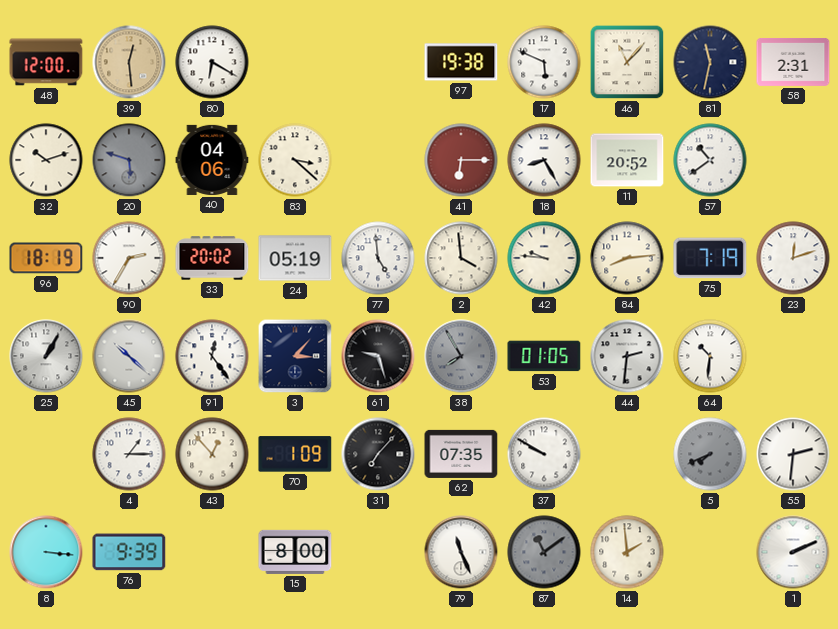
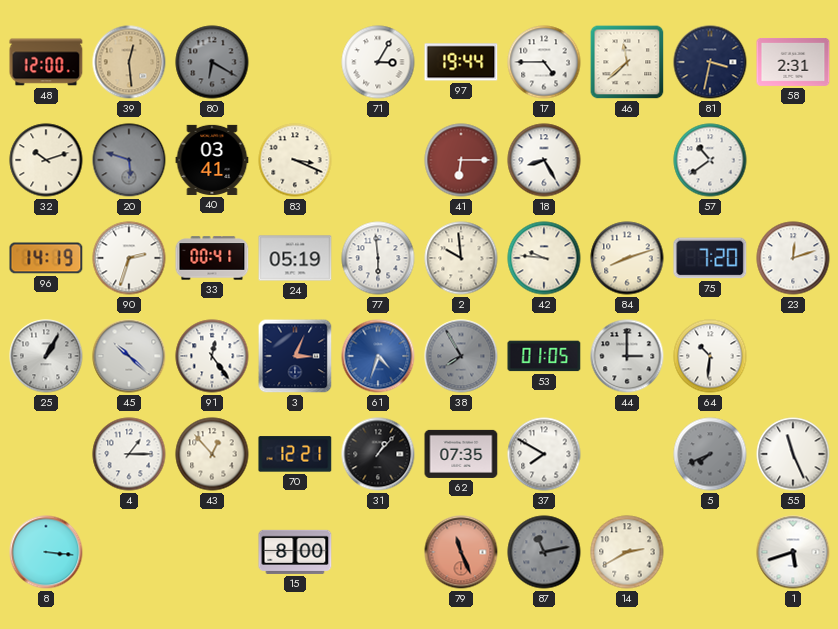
80 dial: white -> grey (212, 62)
71: none -> 3:05 (378, 62)
97: 19:38 -> 19:44 (461, 62)
17: 5:49 -> 4:45 (544, 62)
46: 11:07 -> 11:38 (627, 62)
81: 11:32 -> 3:32 (710, 62)
40: 04:06 -> 03:41 (212, 160)
83: 3:22 -> 3:19 (295, 160)
11: 20:52 -> none (627, 160)
96: 18:19 -> 14:19 (46, 258)
90: 2:35 -> 2:33 (129, 258)
33: 20:02 -> 00:41 (212, 258)
77: 4:59 -> 5:59 (378, 258)
2: 3:59 -> 9:59 (461, 258)
84: 8:14 -> 8:12 (627, 258)
75: 7:19 -> 7:20 (710, 258)
3: 3:07 -> 3:04 (295, 356)
61: 9:27 -> 4:33 (378, 356)
61 dial: black -> blue (378, 356)
44: 2:31 -> 3:00 (627, 356)
70: 1:09 -> 12:21 (295, 454)
31: 7:07 -> 1:07 (378, 454)
37: 9:50 -> 7:50 (544, 454)
55: 2:31 -> 11:26 (793, 454)
76: 9:39 -> none (129, 552)
79 dial: white -> salmon (461, 552)
87: 11:09 -> 11:13 (544, 552)
14: 1:59 -> 2:40 (627, 552)
1: 2:11 -> 5:42 (793, 552)
